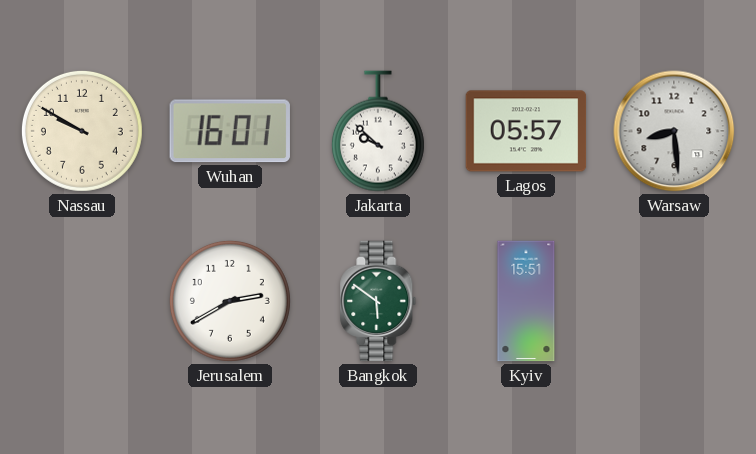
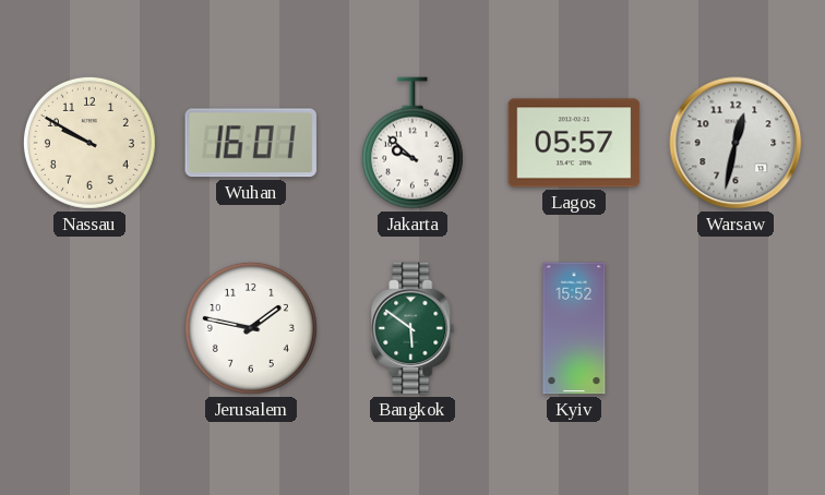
Warsaw: 8:29 -> 12:32 (736, 143)
Jerusalem: 2:40 -> 1:47 (251, 328)
Kyiv: 15:51 -> 15:52 (574, 328)
